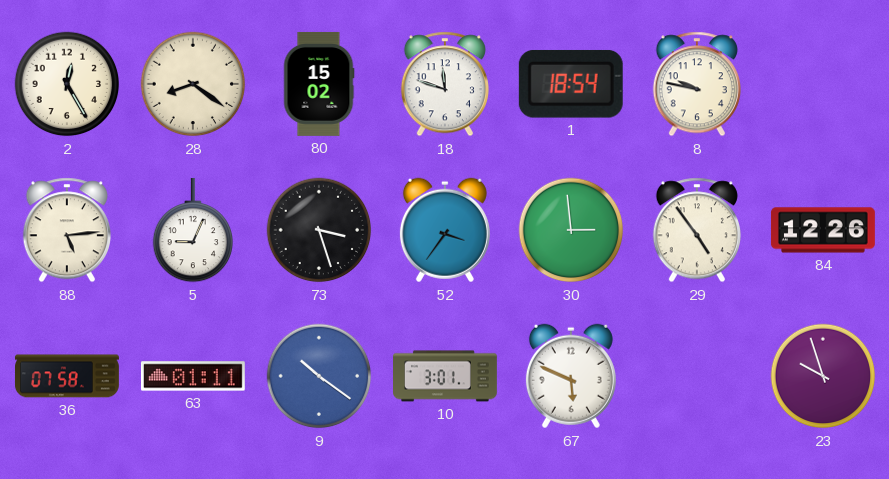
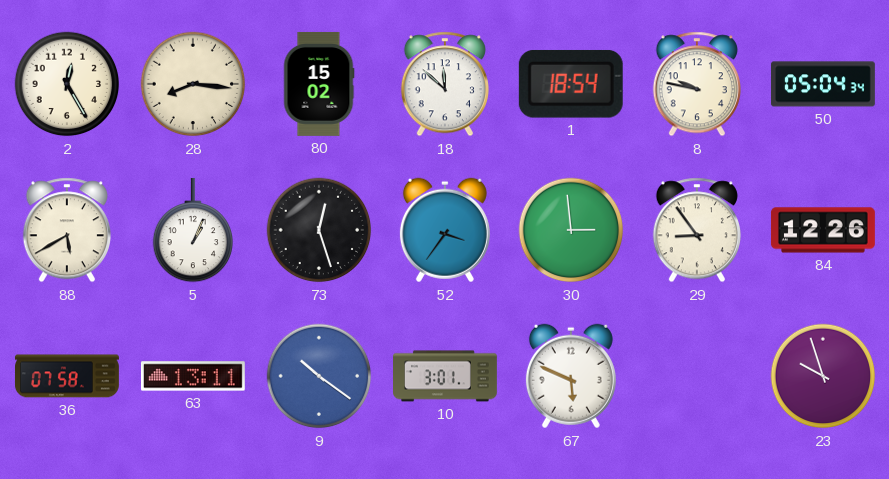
28: 8:21 -> 8:16 (193, 84)
18: 11:48 -> 11:52 (445, 84)
50: none -> 05:04 (823, 84)
88: 5:14 -> 5:40 (67, 230)
5: 9:04 -> 1:04 (192, 230)
73: 3:27 -> 12:27 (319, 230)
29: 4:54 -> 8:54 (697, 230)
63: 01:11 -> 13:11 (193, 376)
